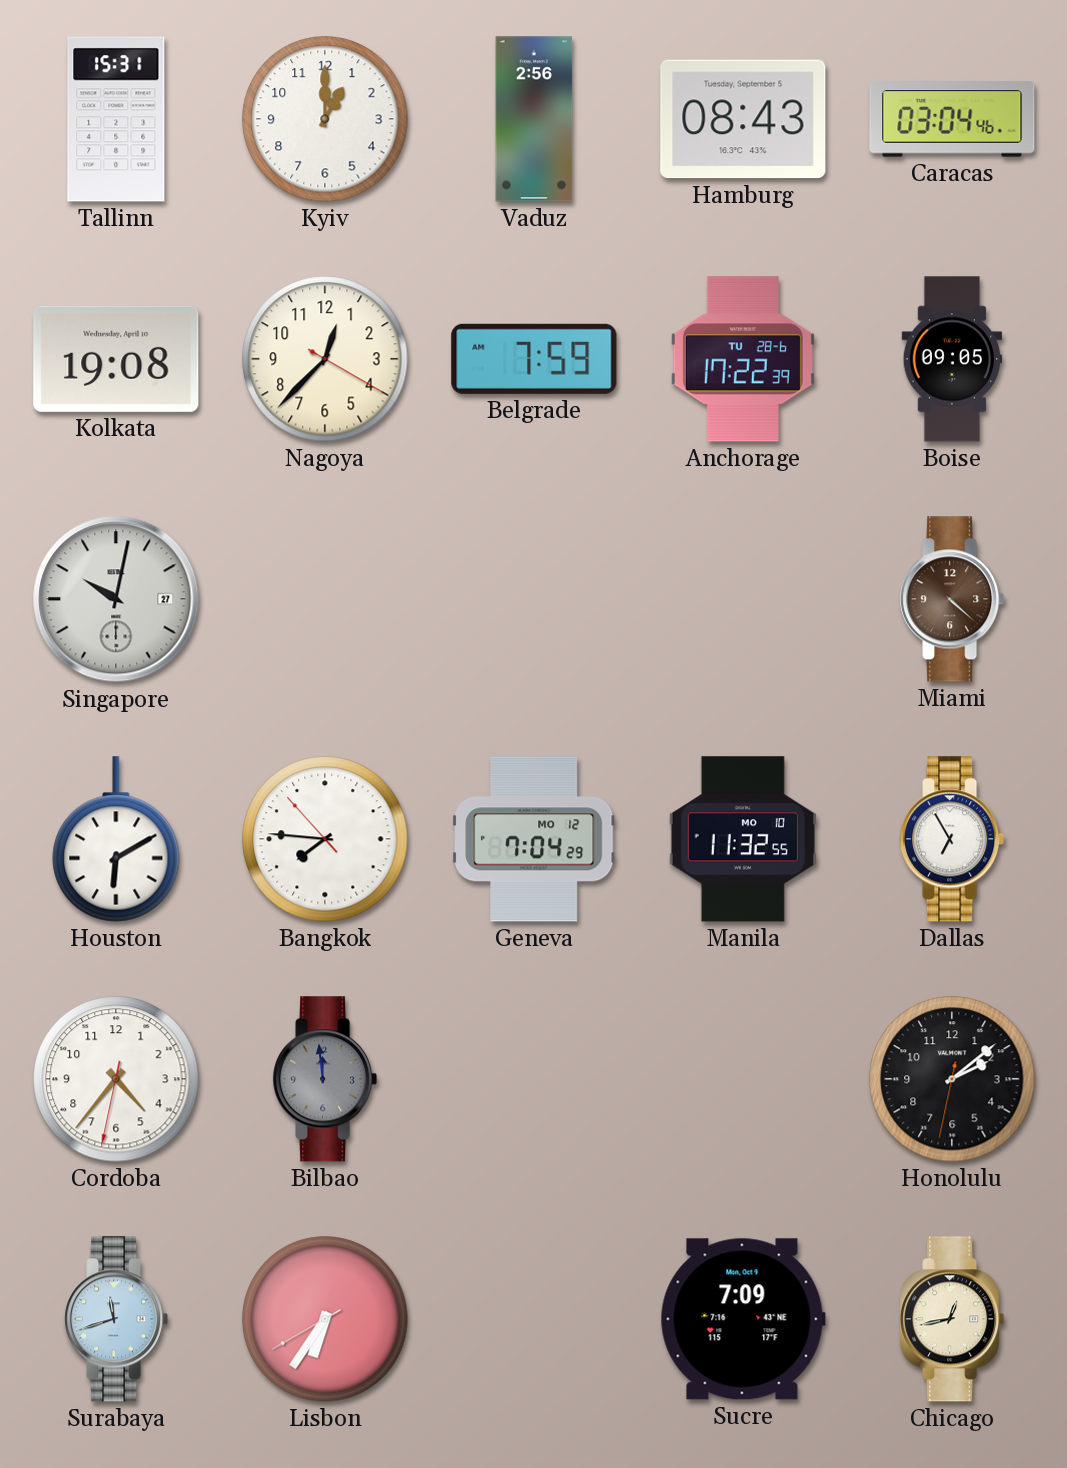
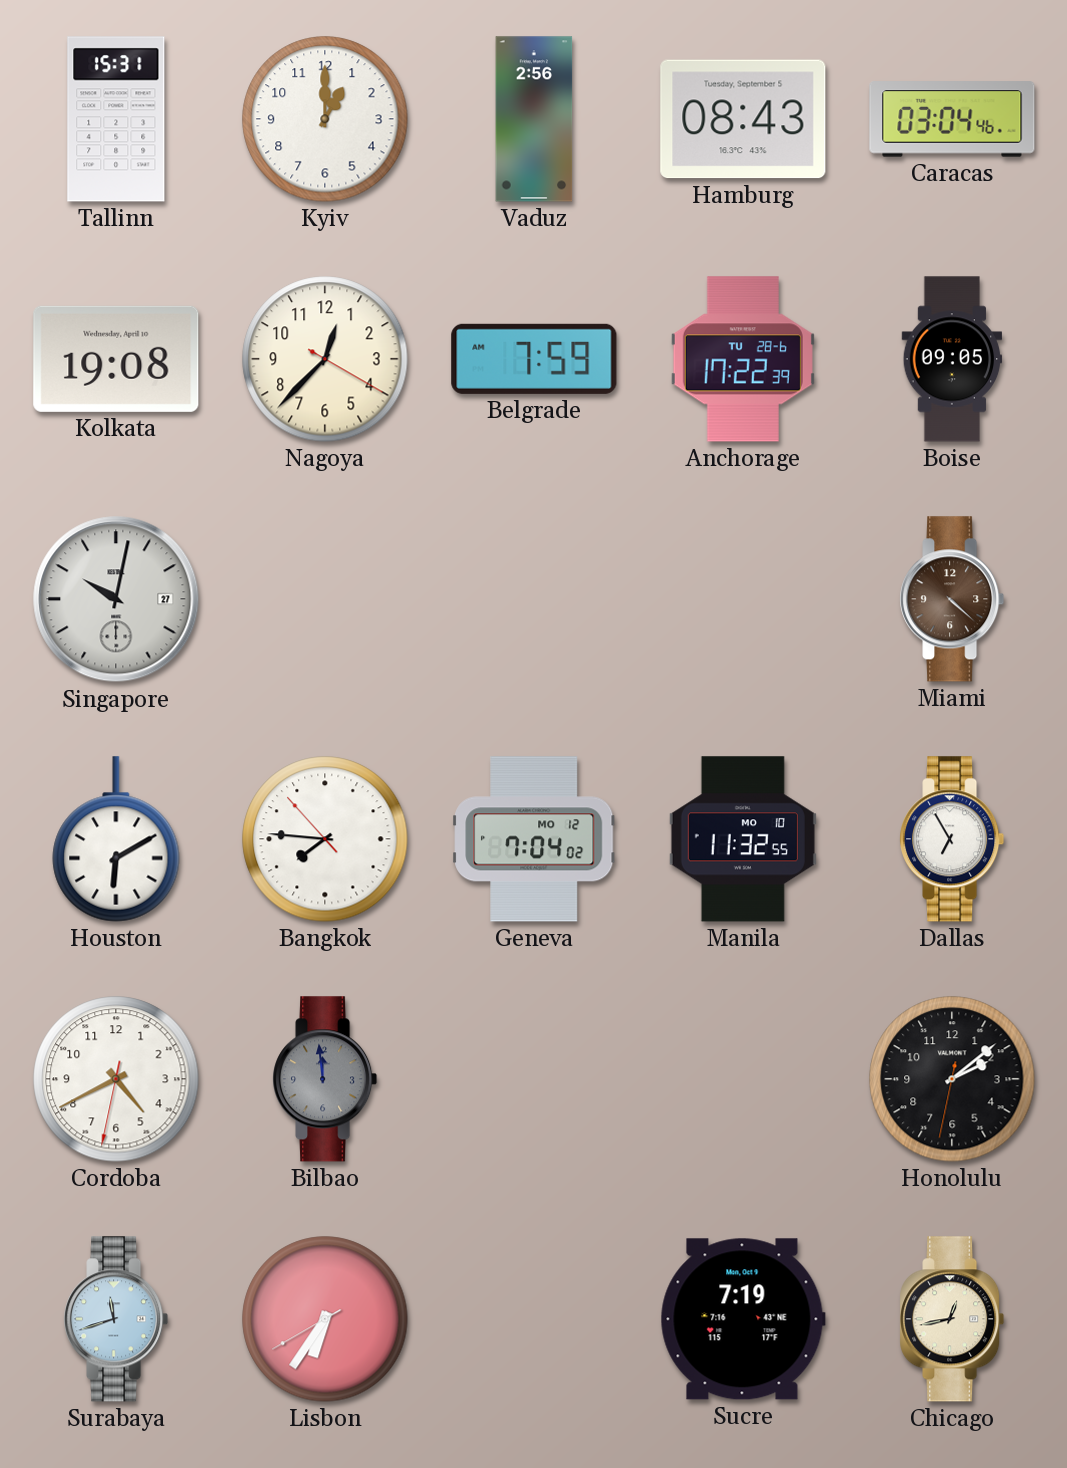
Geneva: 7:04:29 -> 7:04:02 (534, 839)
Cordoba: 4:36 -> 4:40 (116, 1079)
Sucre: 7:09 -> 7:19 (743, 1319)
